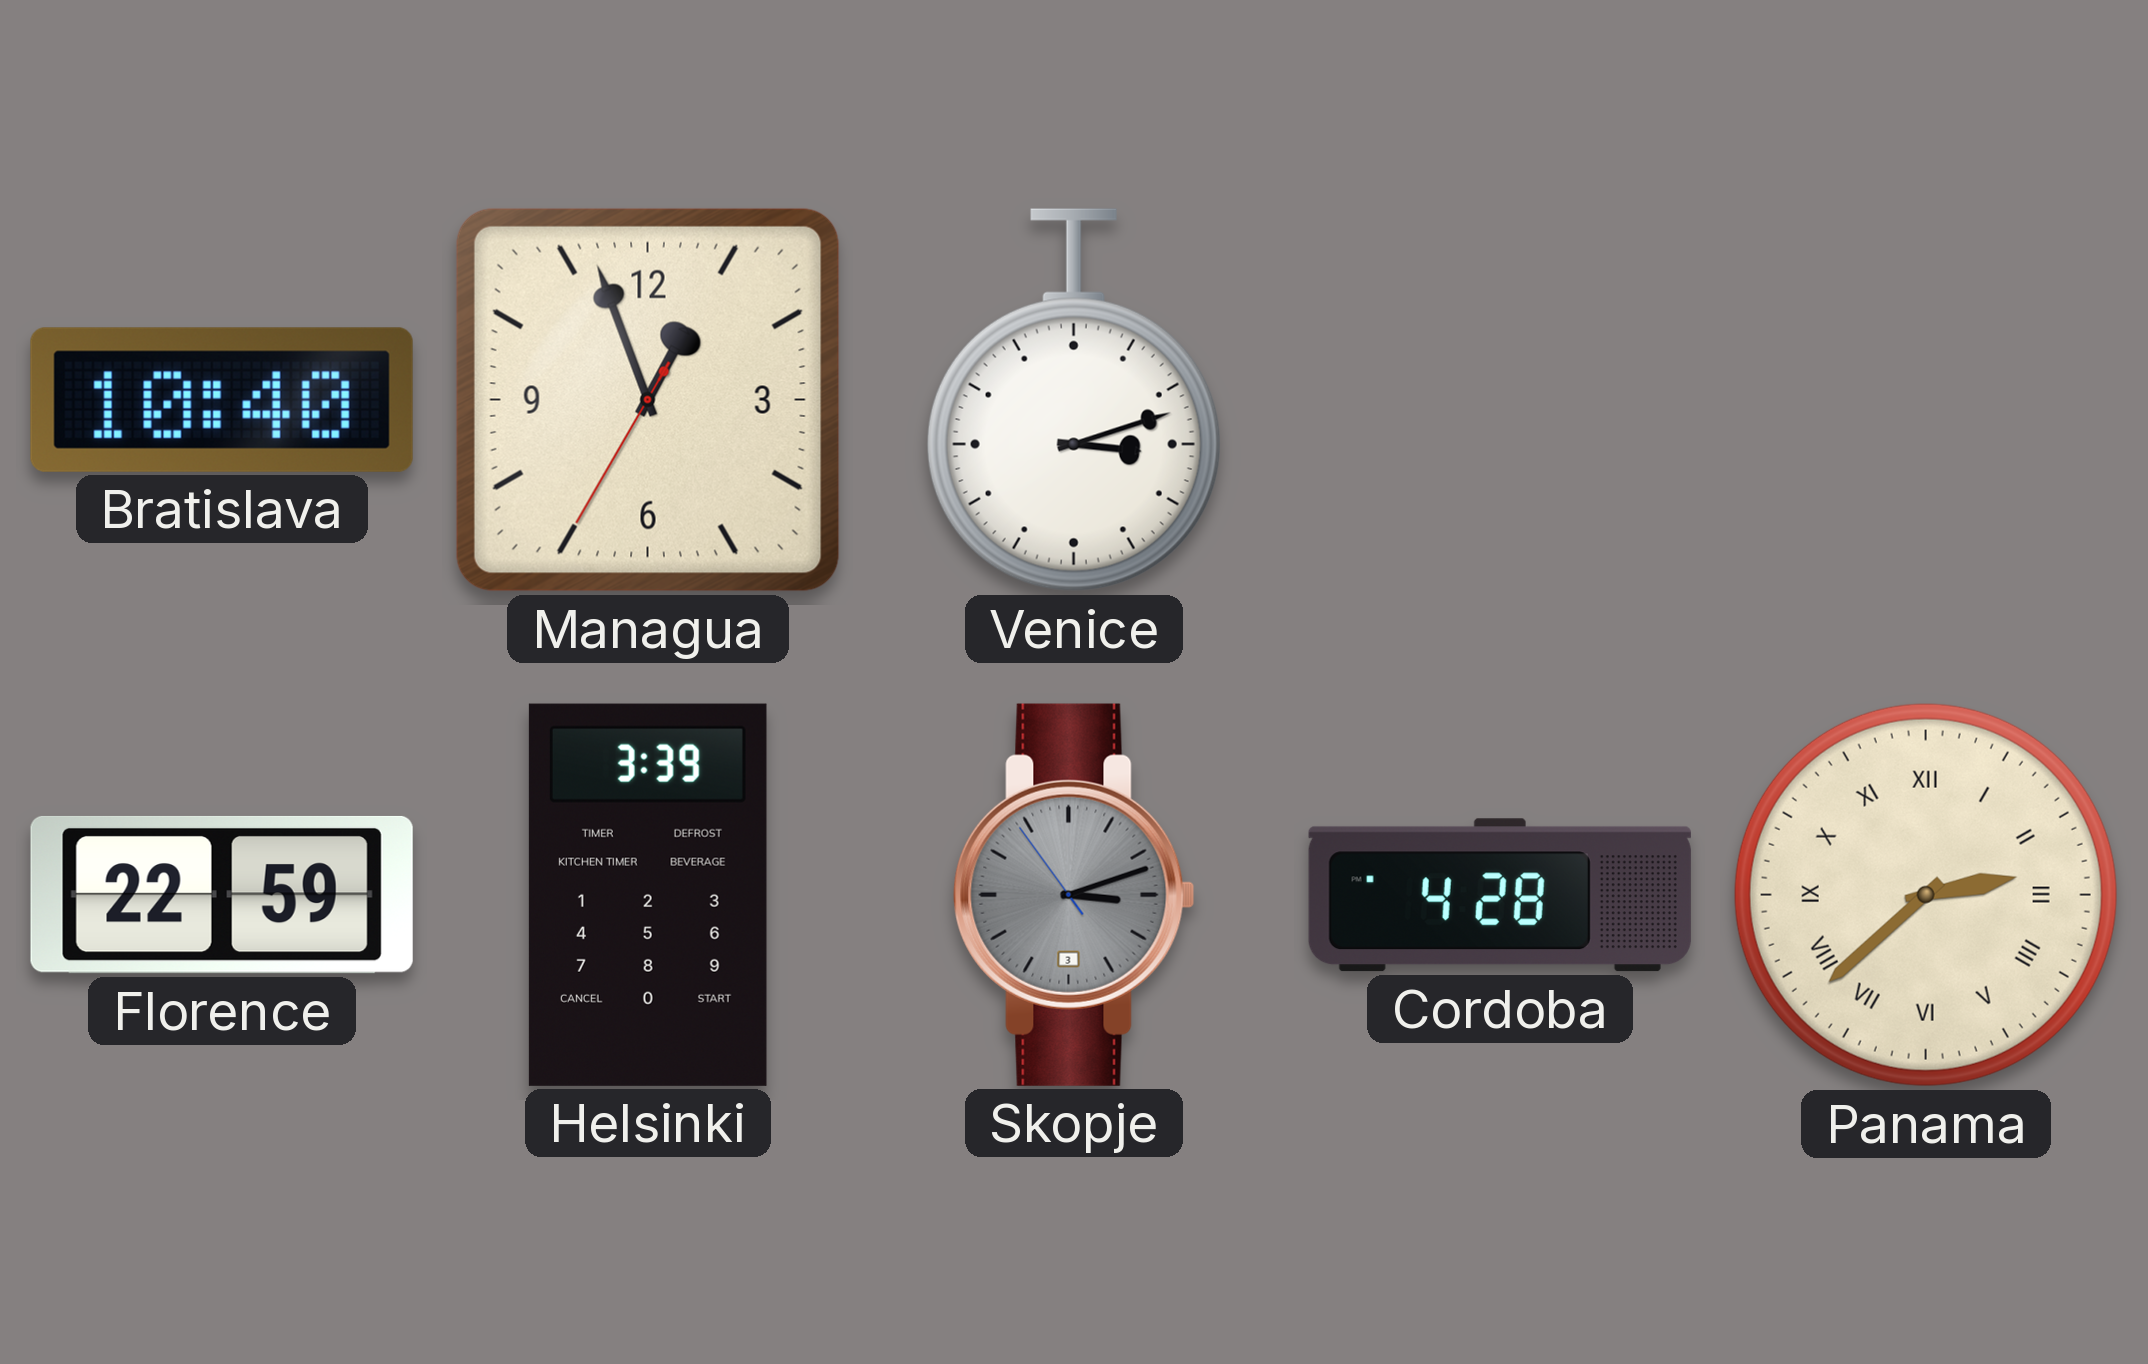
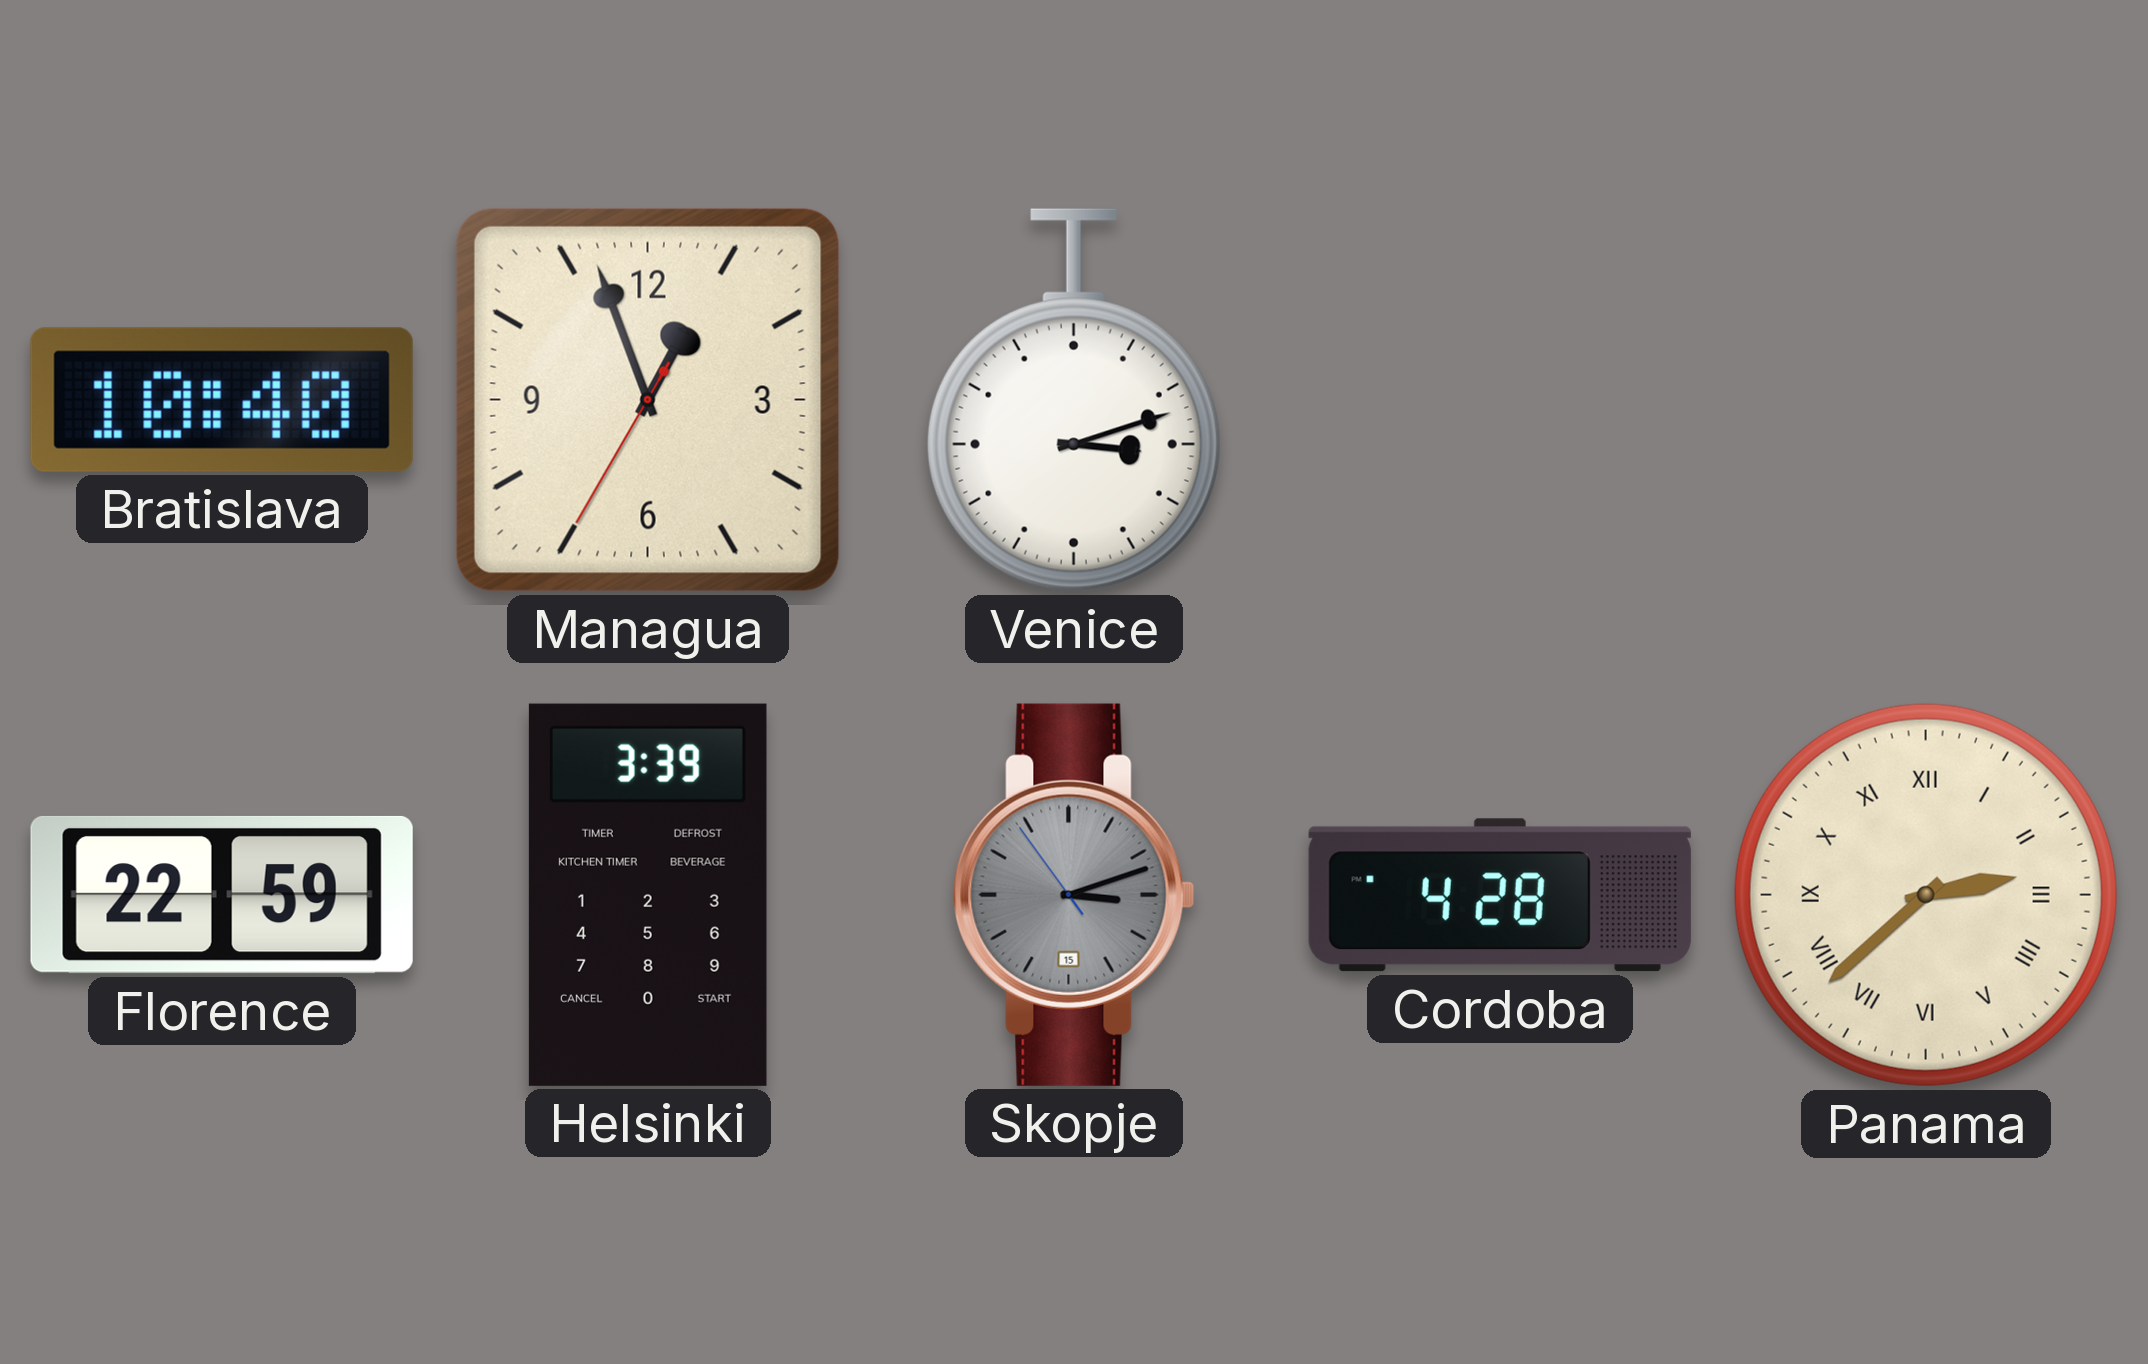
Skopje date: 3 -> 15 (1074, 895)
